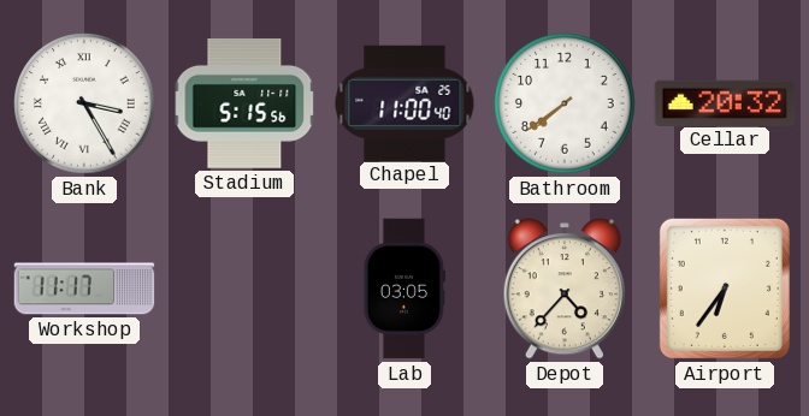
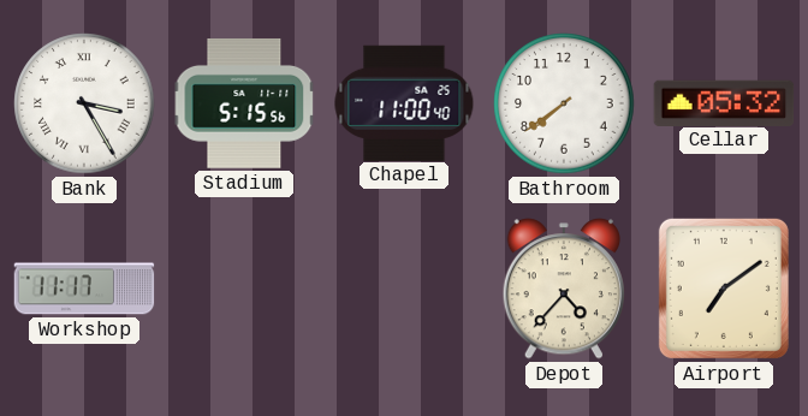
Cellar: 20:32 -> 05:32 (724, 102)
Lab: 03:05 -> none (404, 289)
Airport: 6:36 -> 7:09 (724, 289)
